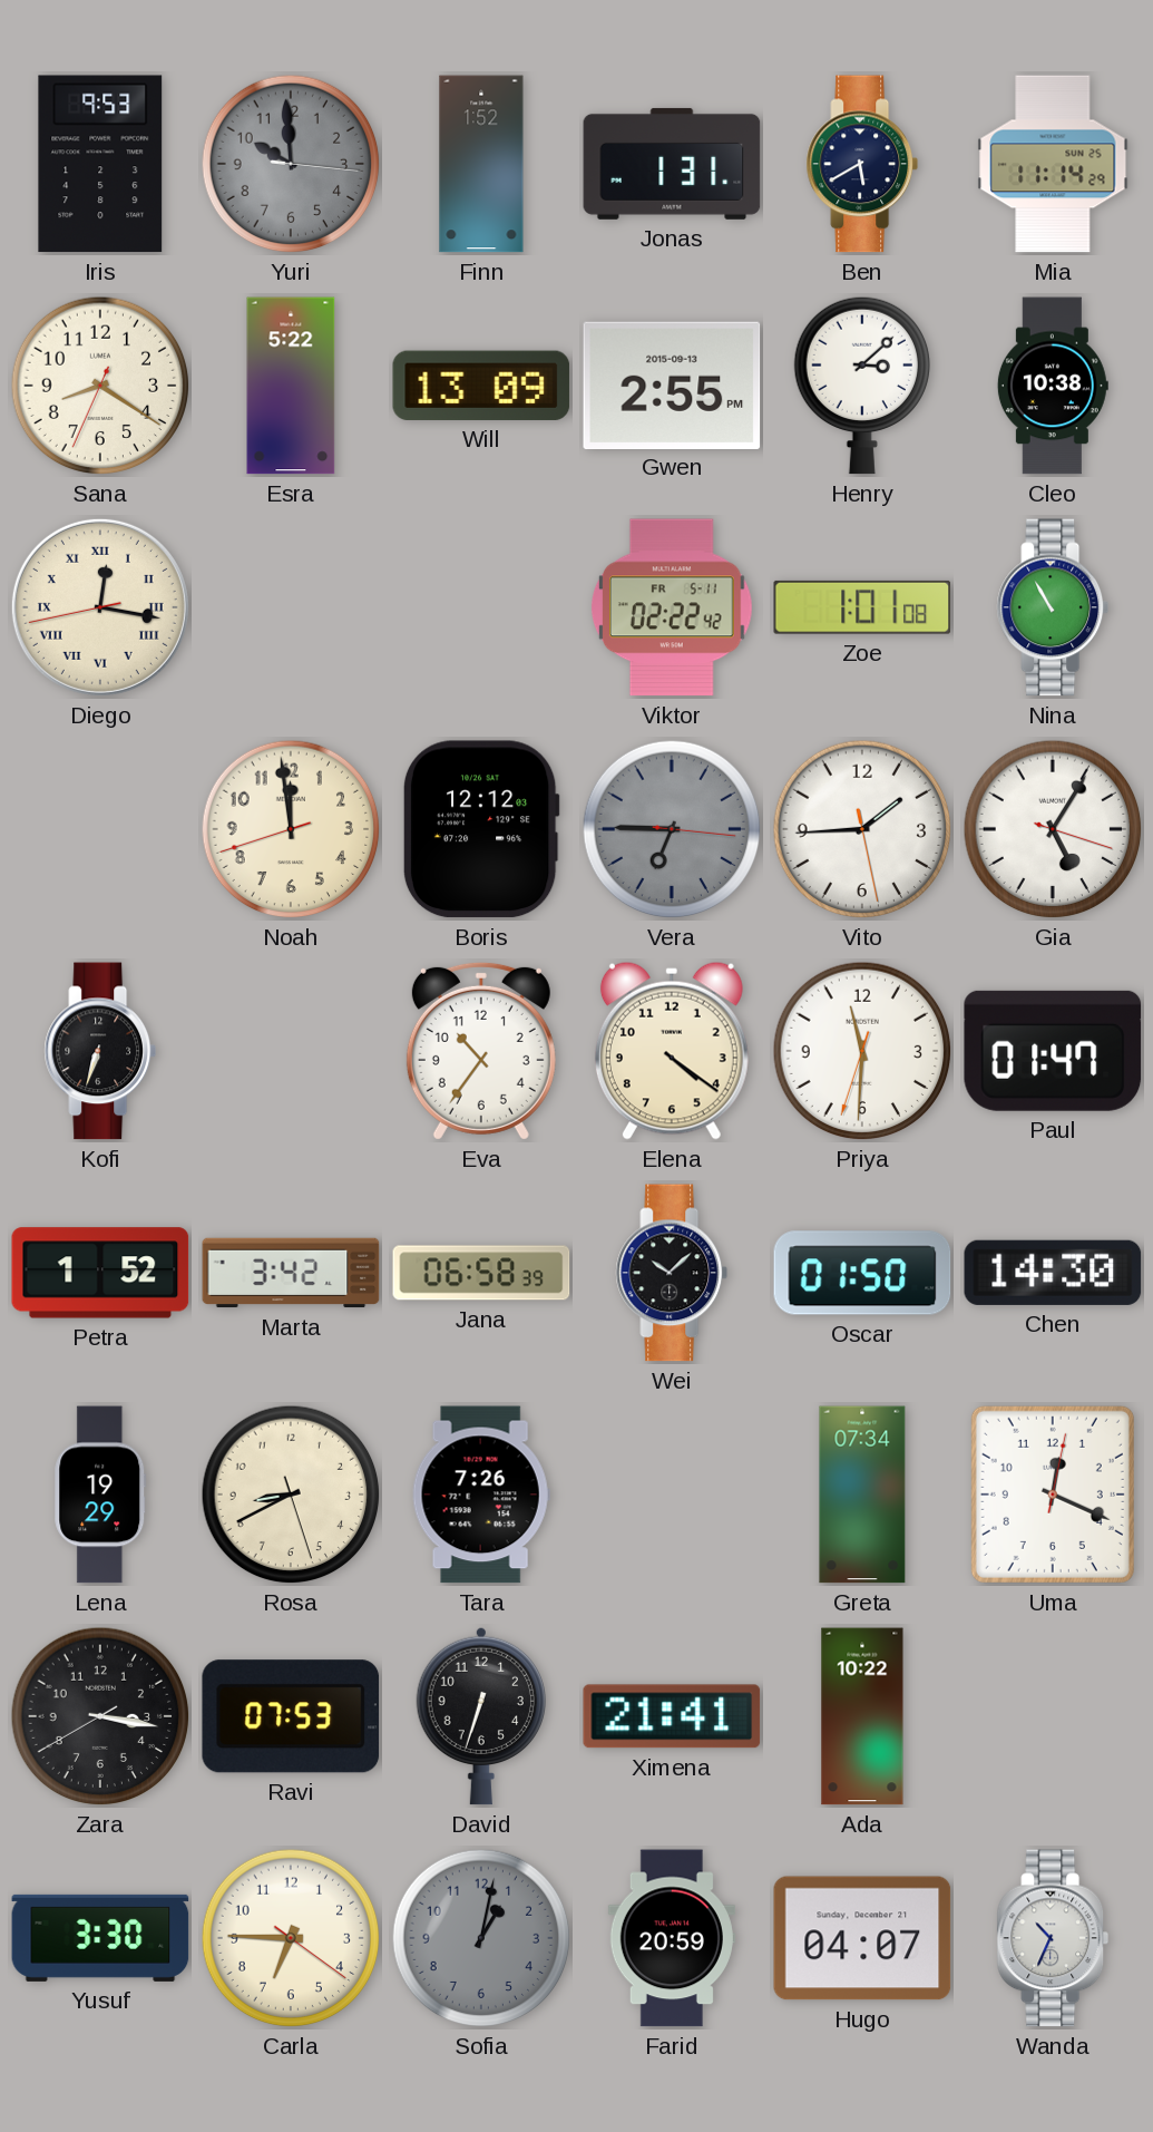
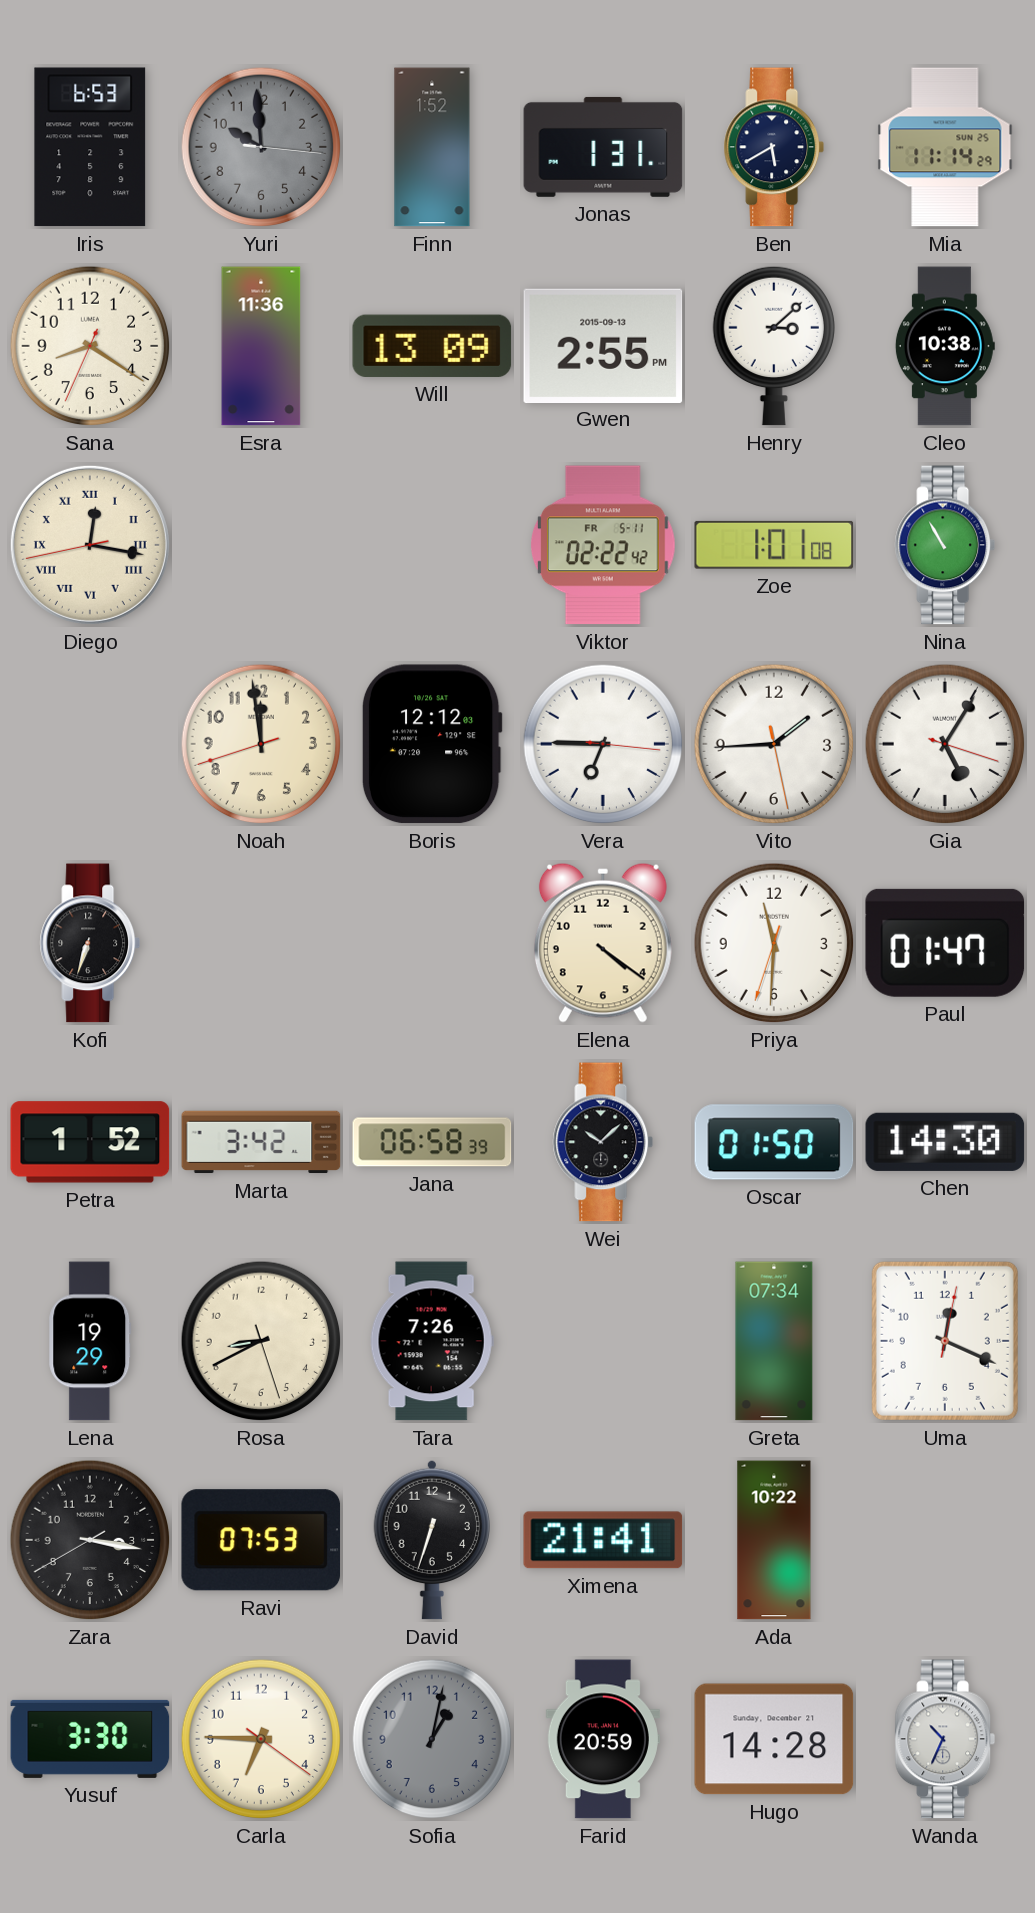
Iris: 9:53 -> 6:53 (90, 147)
Esra: 5:22 -> 11:36 (261, 346)
Vera dial: grey -> white (603, 744)
Eva: 10:36 -> none (481, 1051)
Hugo: 04:07 -> 14:28 (774, 1739)
